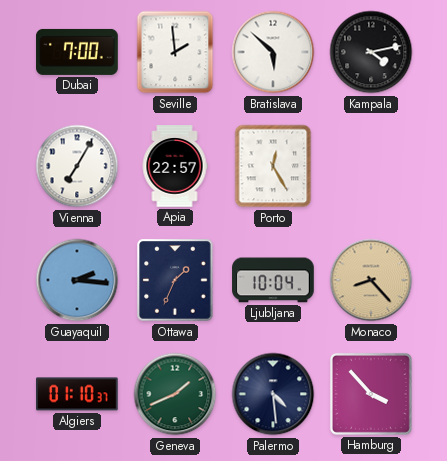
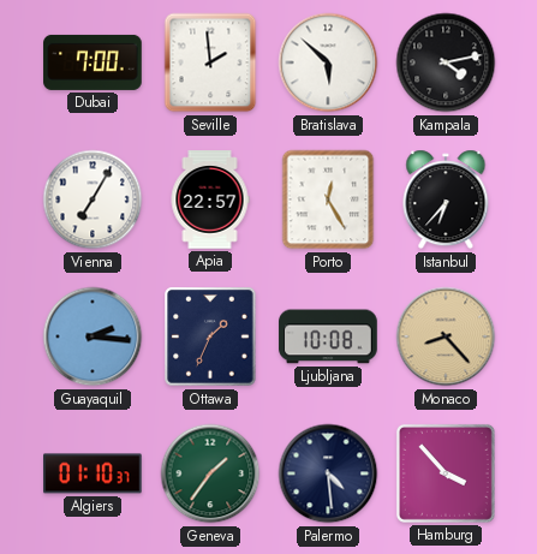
Istanbul: none -> 6:37 (446, 199)
Ljubljana: 10:04 -> 10:08 (328, 336)
Geneva: 1:41 -> 1:36 (210, 473)
